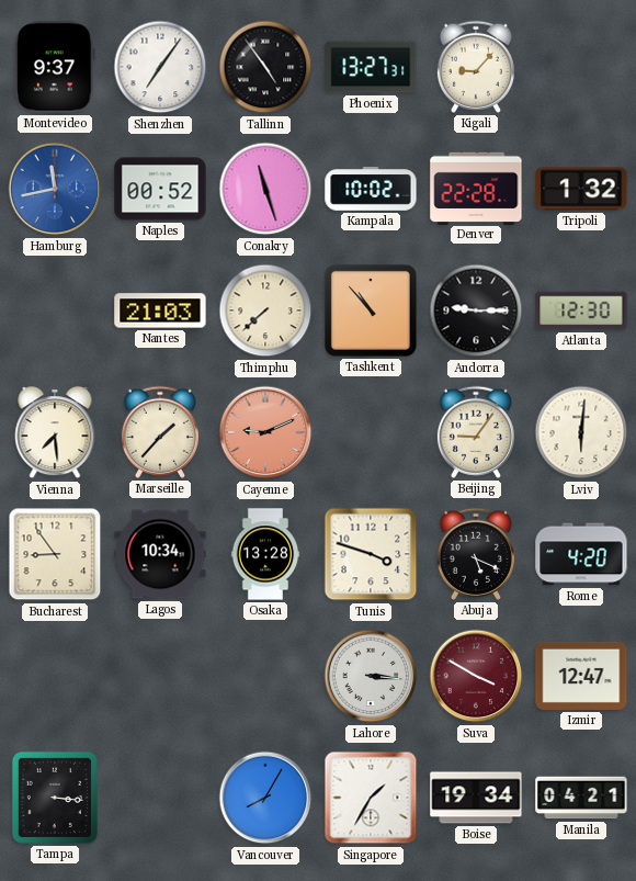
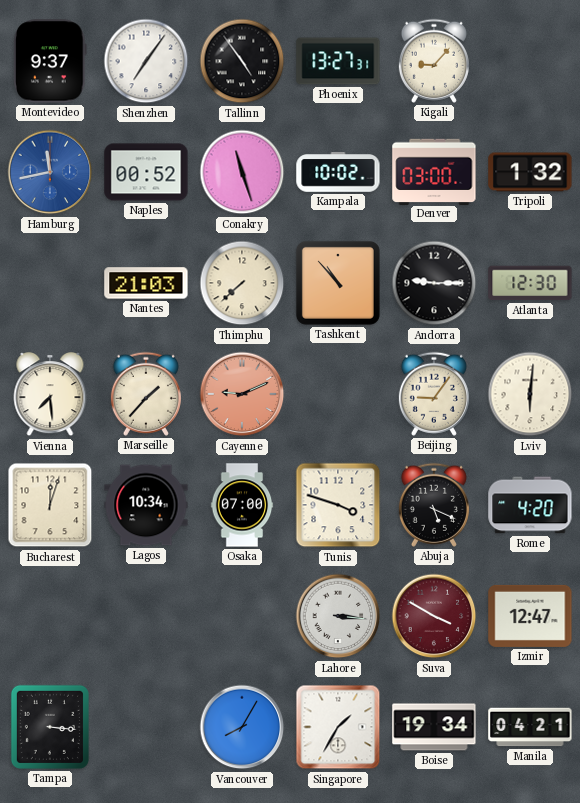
Denver: 22:28 -> 03:00 (434, 171)
Bucharest: 8:54 -> 12:03 (50, 505)
Osaka: 13:28 -> 07:00 (242, 505)
